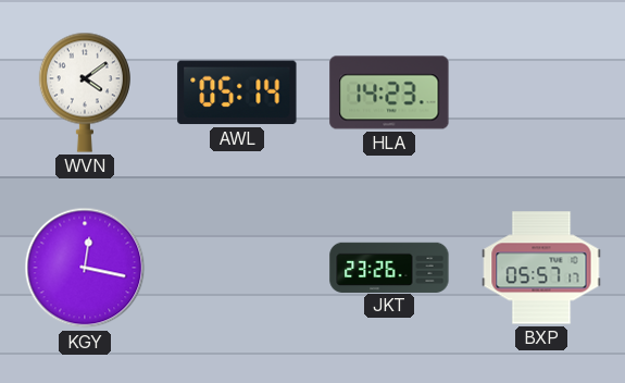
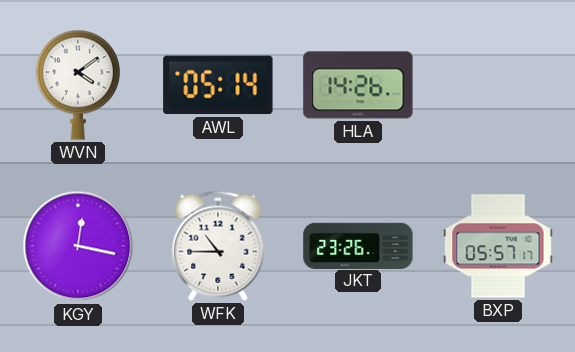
HLA: 14:23 -> 14:26 (358, 85)
WFK: none -> 10:45 (218, 246)
